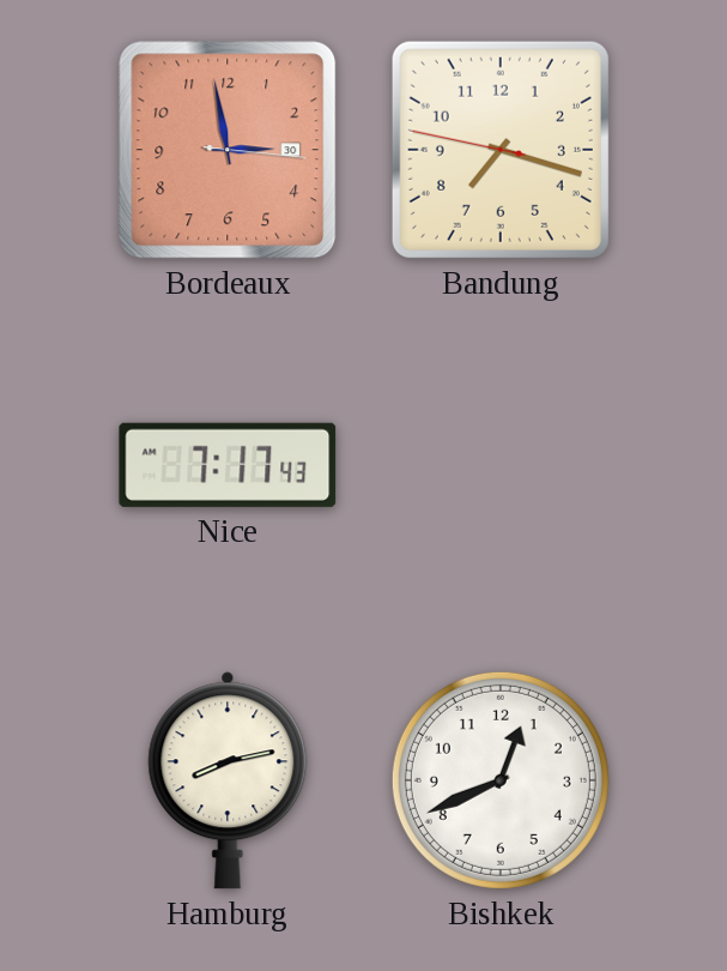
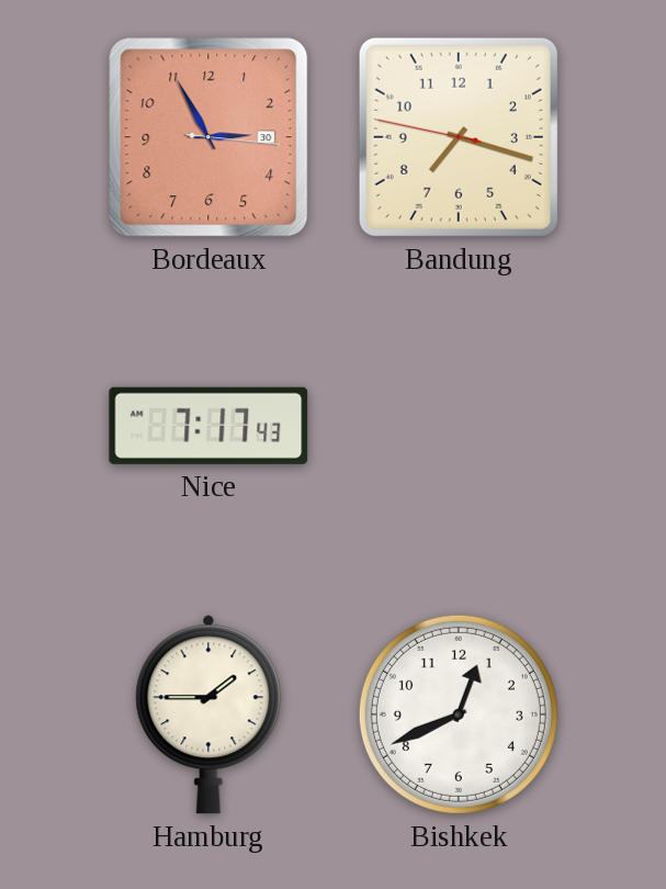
Bordeaux: 2:58 -> 2:55 (208, 137)
Hamburg: 8:13 -> 1:45 (208, 714)
